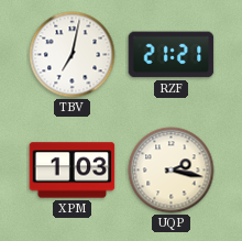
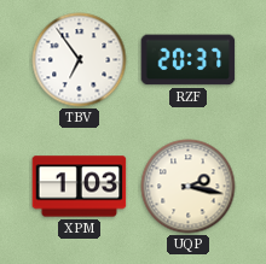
TBV: 7:02 -> 6:54 (80, 60)
RZF: 21:21 -> 20:37 (189, 60)
